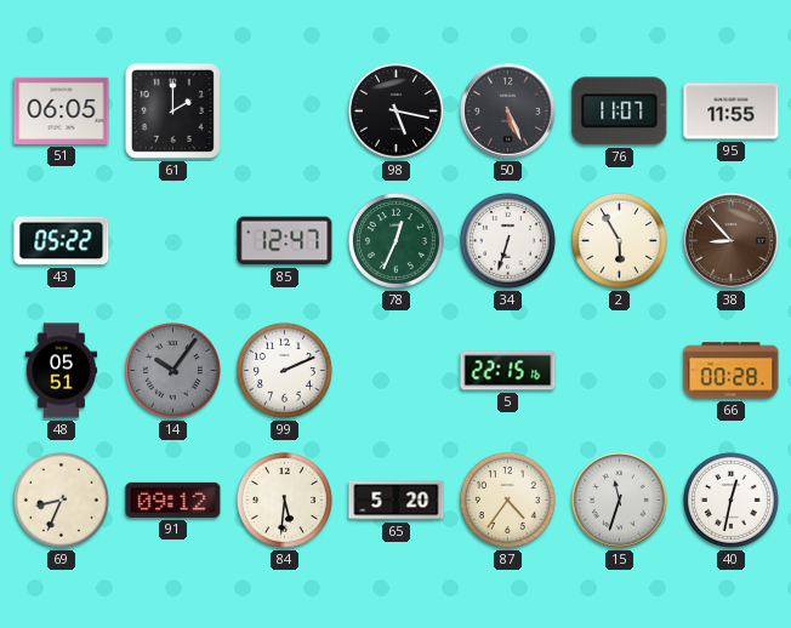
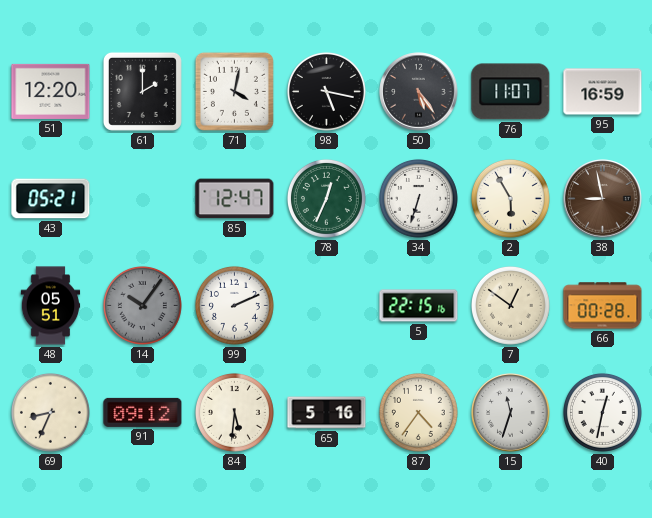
51: 06:05 -> 12:20 (51, 91)
71: none -> 4:02 (234, 91)
50: 5:26 -> 5:24 (419, 92)
95: 11:55 -> 16:59 (603, 92)
43: 05:22 -> 05:21 (51, 199)
38: 8:53 -> 8:58 (603, 199)
7: none -> 12:51 (510, 305)
65: 5:20 -> 5:16 (327, 413)
